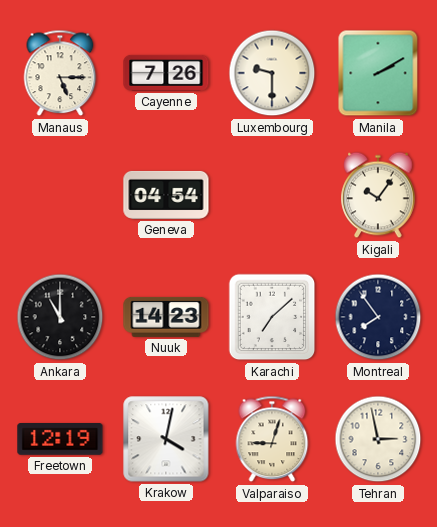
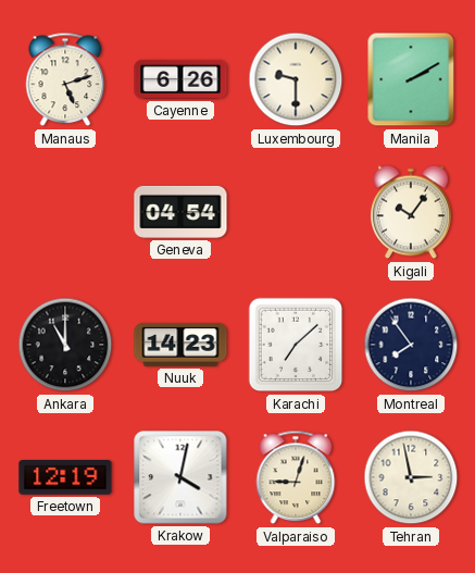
Manaus: 5:15 -> 5:12 (65, 79)
Cayenne: 7:26 -> 6:26 (180, 79)
